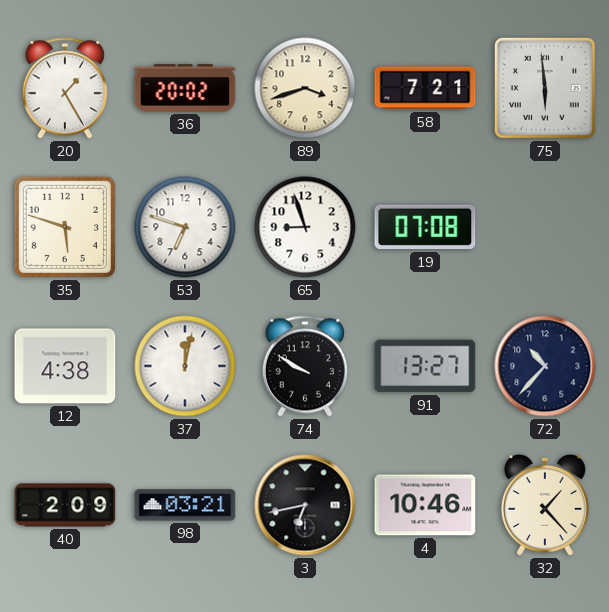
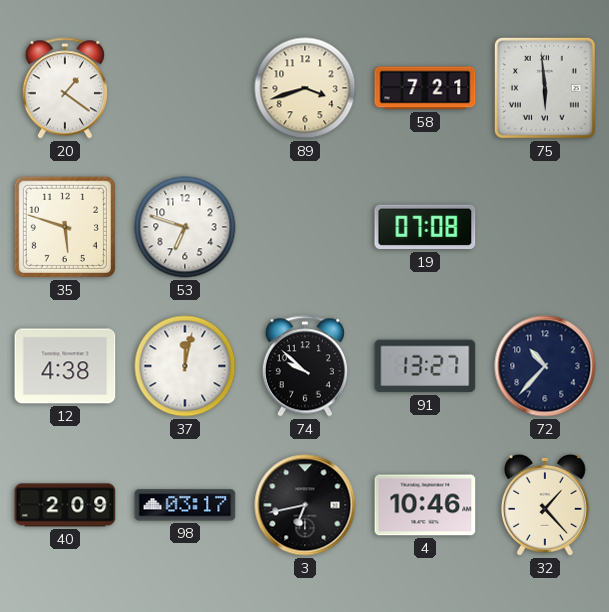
20: 1:25 -> 1:21 (65, 88)
36: 20:02 -> none (185, 88)
65: 8:57 -> none (305, 227)
74: 9:50 -> 9:52 (305, 366)
98: 03:21 -> 03:17 (185, 505)
